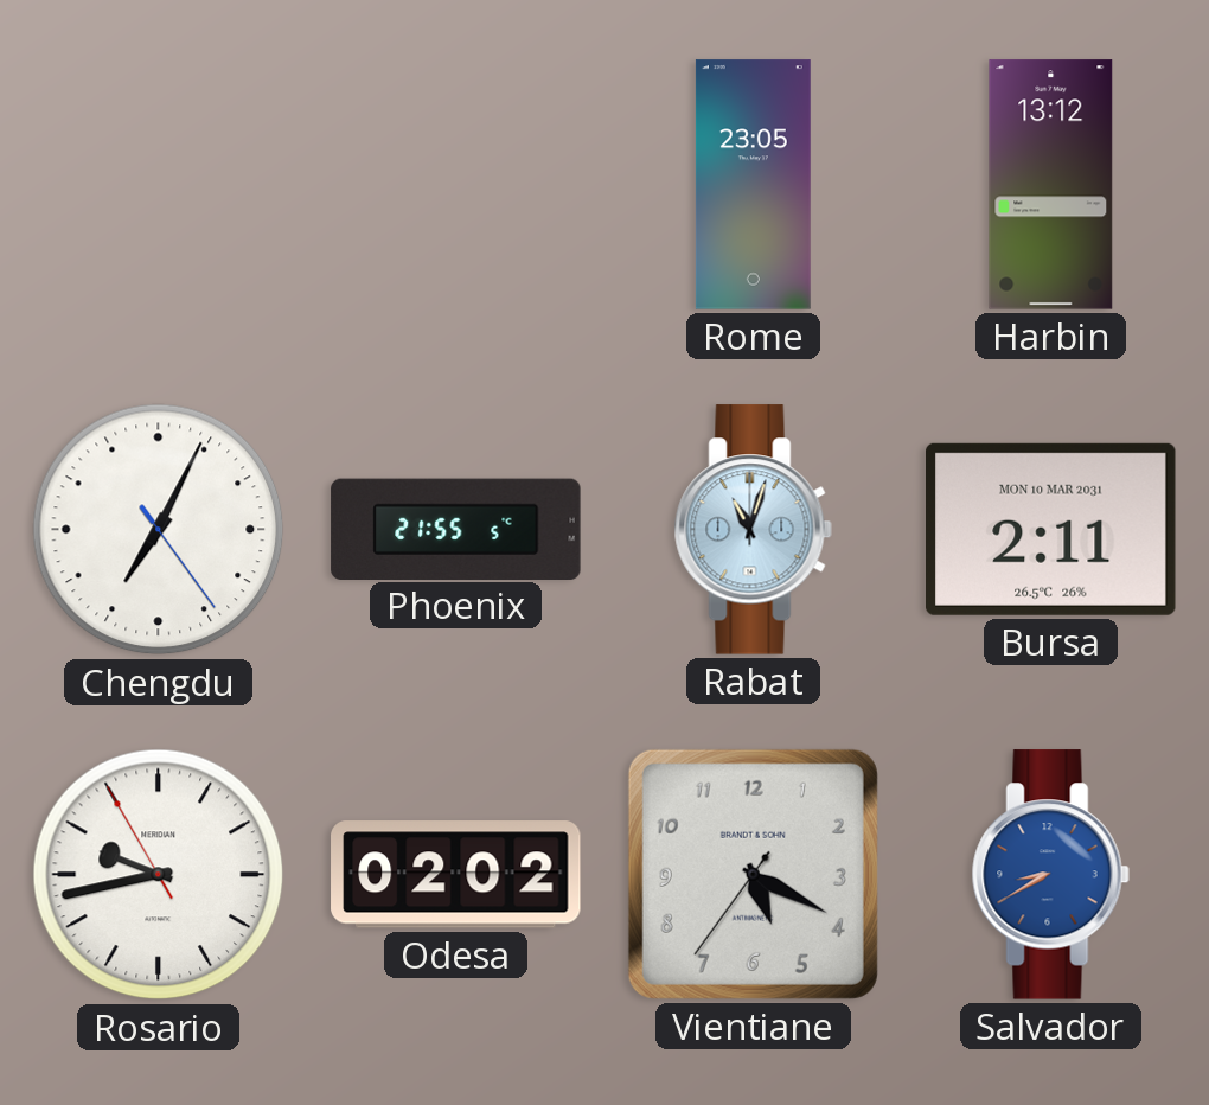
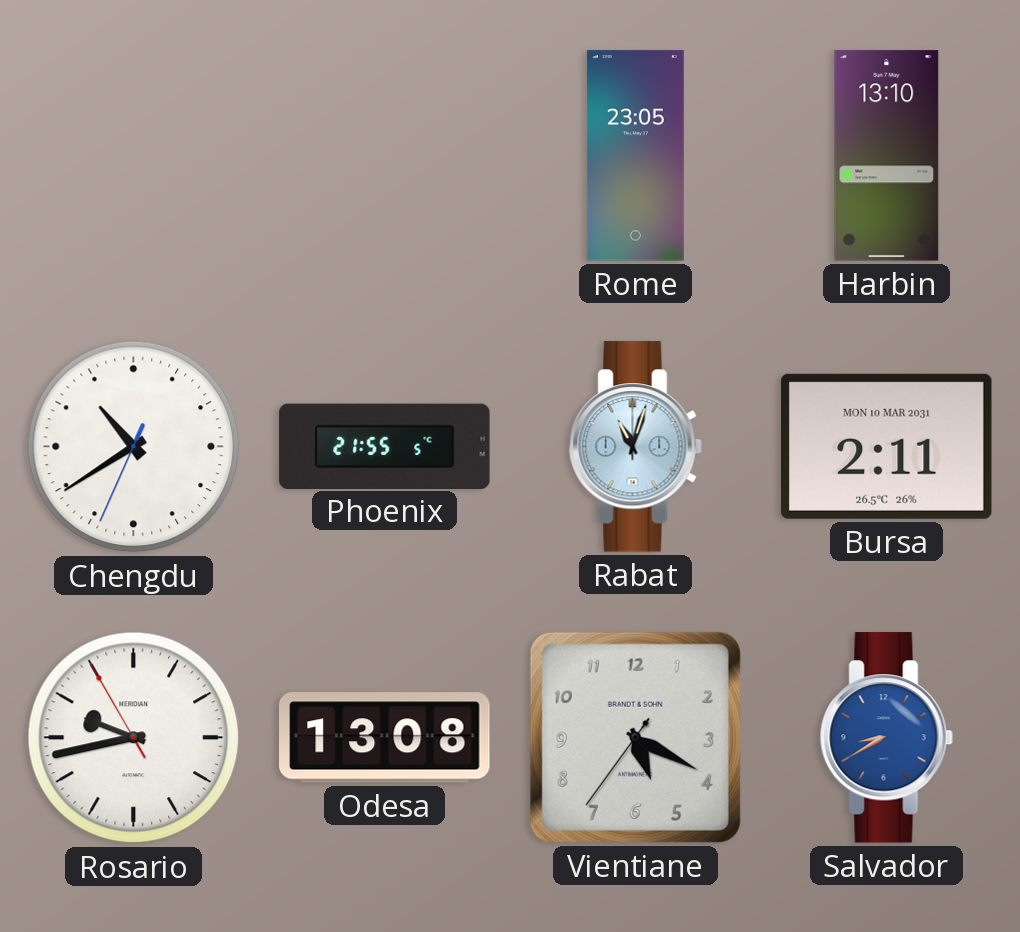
Harbin: 13:12 -> 13:10 (887, 156)
Chengdu: 7:04 -> 10:39 (134, 447)
Odesa: 02:02 -> 13:08 (385, 738)
